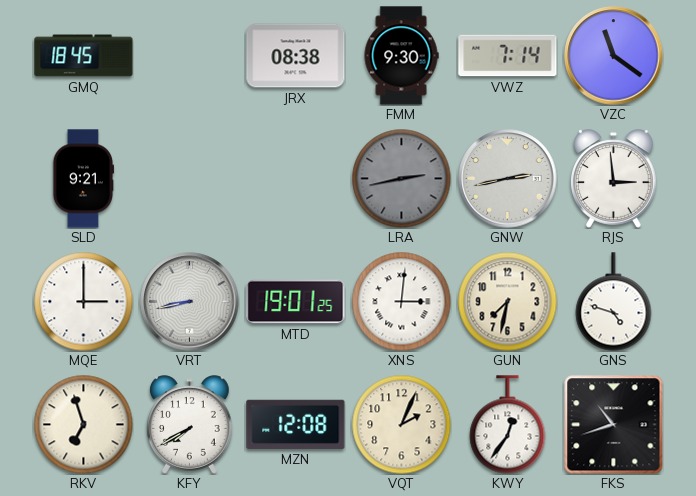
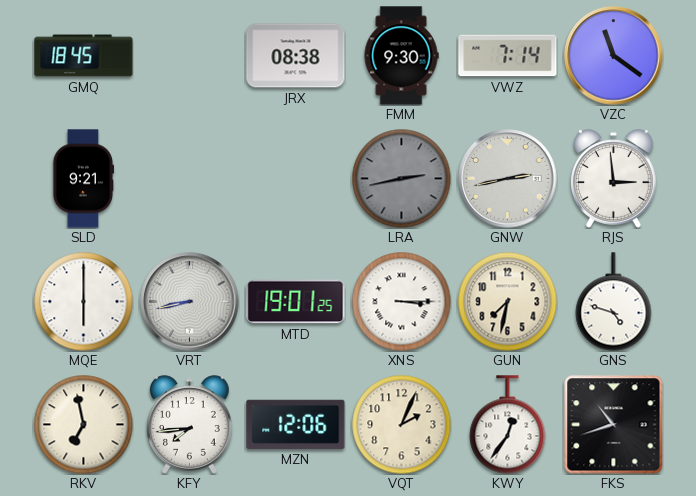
MQE: 3:00 -> 6:00 (84, 302)
XNS: 3:01 -> 3:15 (402, 302)
RKV: 6:57 -> 6:58 (84, 425)
KFY: 7:40 -> 7:44 (190, 425)
MZN: 12:08 -> 12:06 (296, 424)
